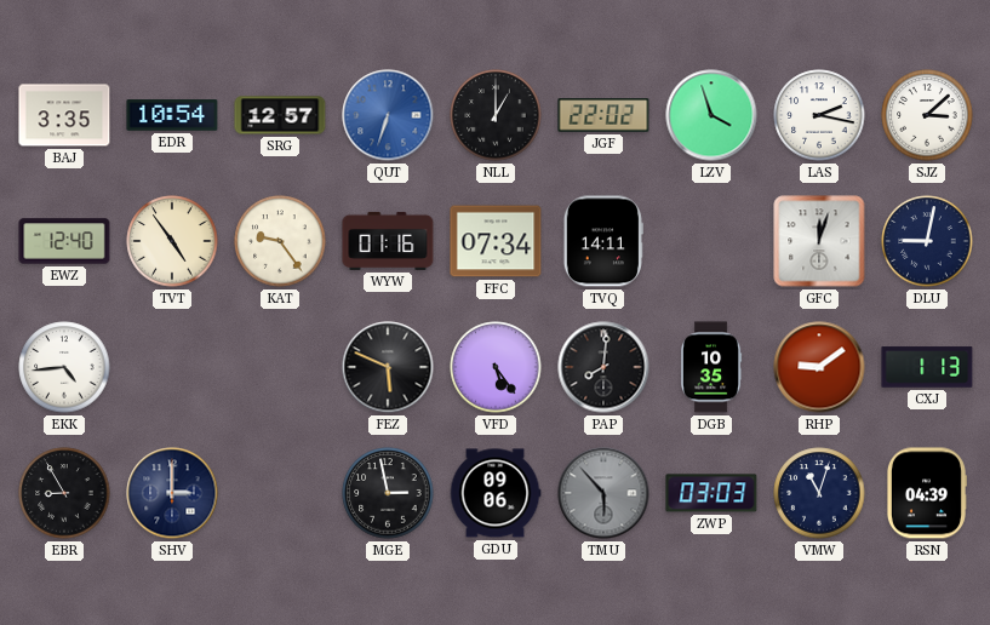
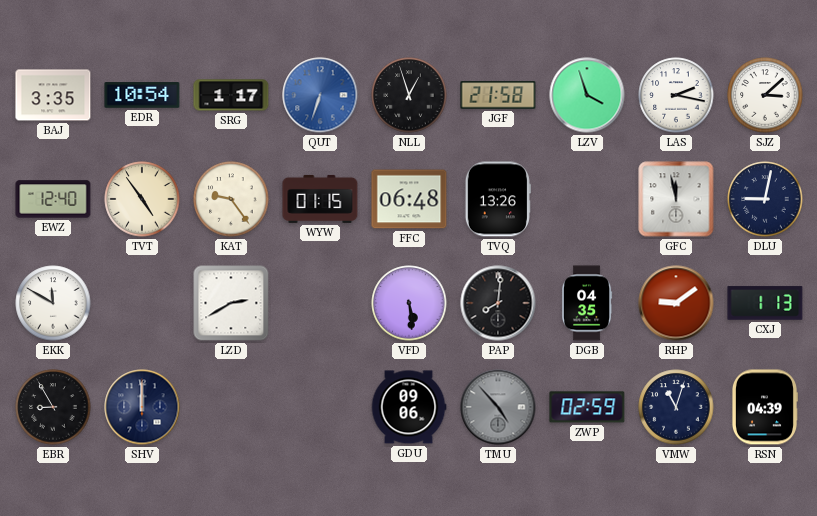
SRG: 12:57 -> 1:17 (231, 95)
NLL: 1:00 -> 12:57 (409, 95)
JGF: 22:02 -> 21:58 (498, 95)
WYW: 01:16 -> 01:15 (320, 199)
FFC: 07:34 -> 06:48 (409, 199)
TVQ: 14:11 -> 13:26 (498, 199)
GFC: 12:03 -> 11:58 (676, 199)
EKK: 4:44 -> 11:50 (53, 303)
LZD: none -> 2:40 (231, 303)
FEZ: 5:49 -> none (388, 367)
VFD: 5:24 -> 5:29 (409, 303)
DGB: 10:35 -> 04:35 (587, 303)
SHV: 3:00 -> 12:00 (142, 407)
MGE: 2:58 -> none (388, 493)
TMU: 5:53 -> 4:53 (498, 407)
ZWP: 03:03 -> 02:59 (587, 407)
